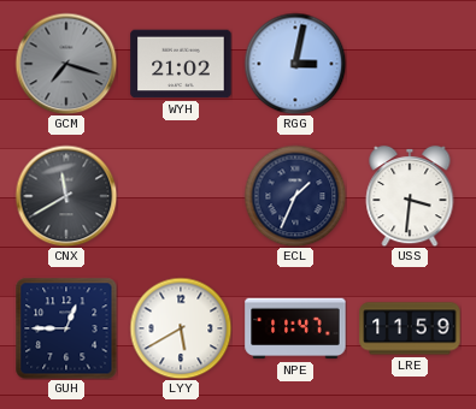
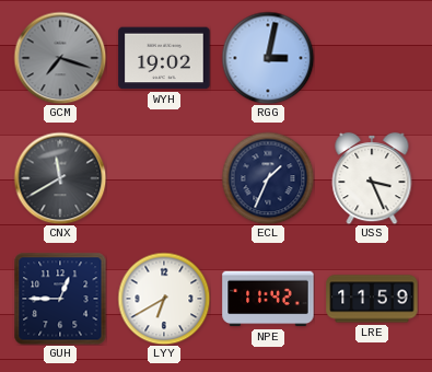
WYH: 21:02 -> 19:02 (164, 58)
USS: 3:31 -> 3:26 (372, 178)
LYY: 5:40 -> 6:40 (164, 299)
NPE: 11:47 -> 11:42 (268, 299)
